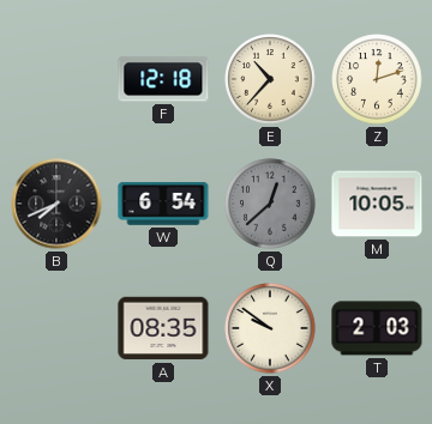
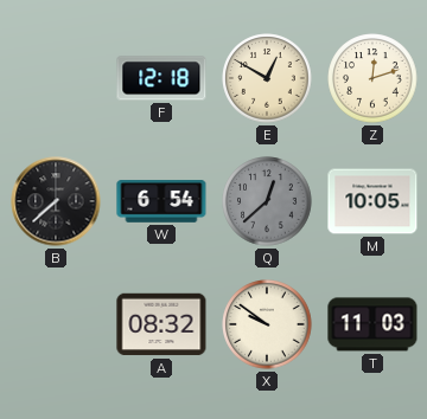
E: 10:37 -> 12:50 (267, 78)
B: 7:41 -> 7:38 (56, 201)
A: 08:35 -> 08:32 (161, 324)
T: 2:03 -> 11:03 (372, 324)
